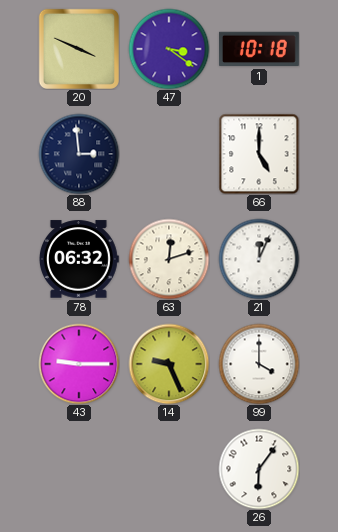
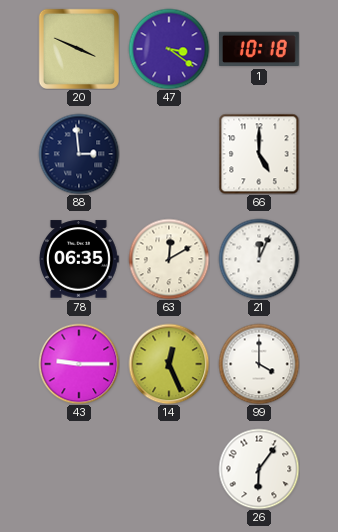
78: 06:32 -> 06:35 (79, 259)
63: 12:12 -> 12:10 (169, 259)
14: 9:26 -> 12:26 (169, 364)
